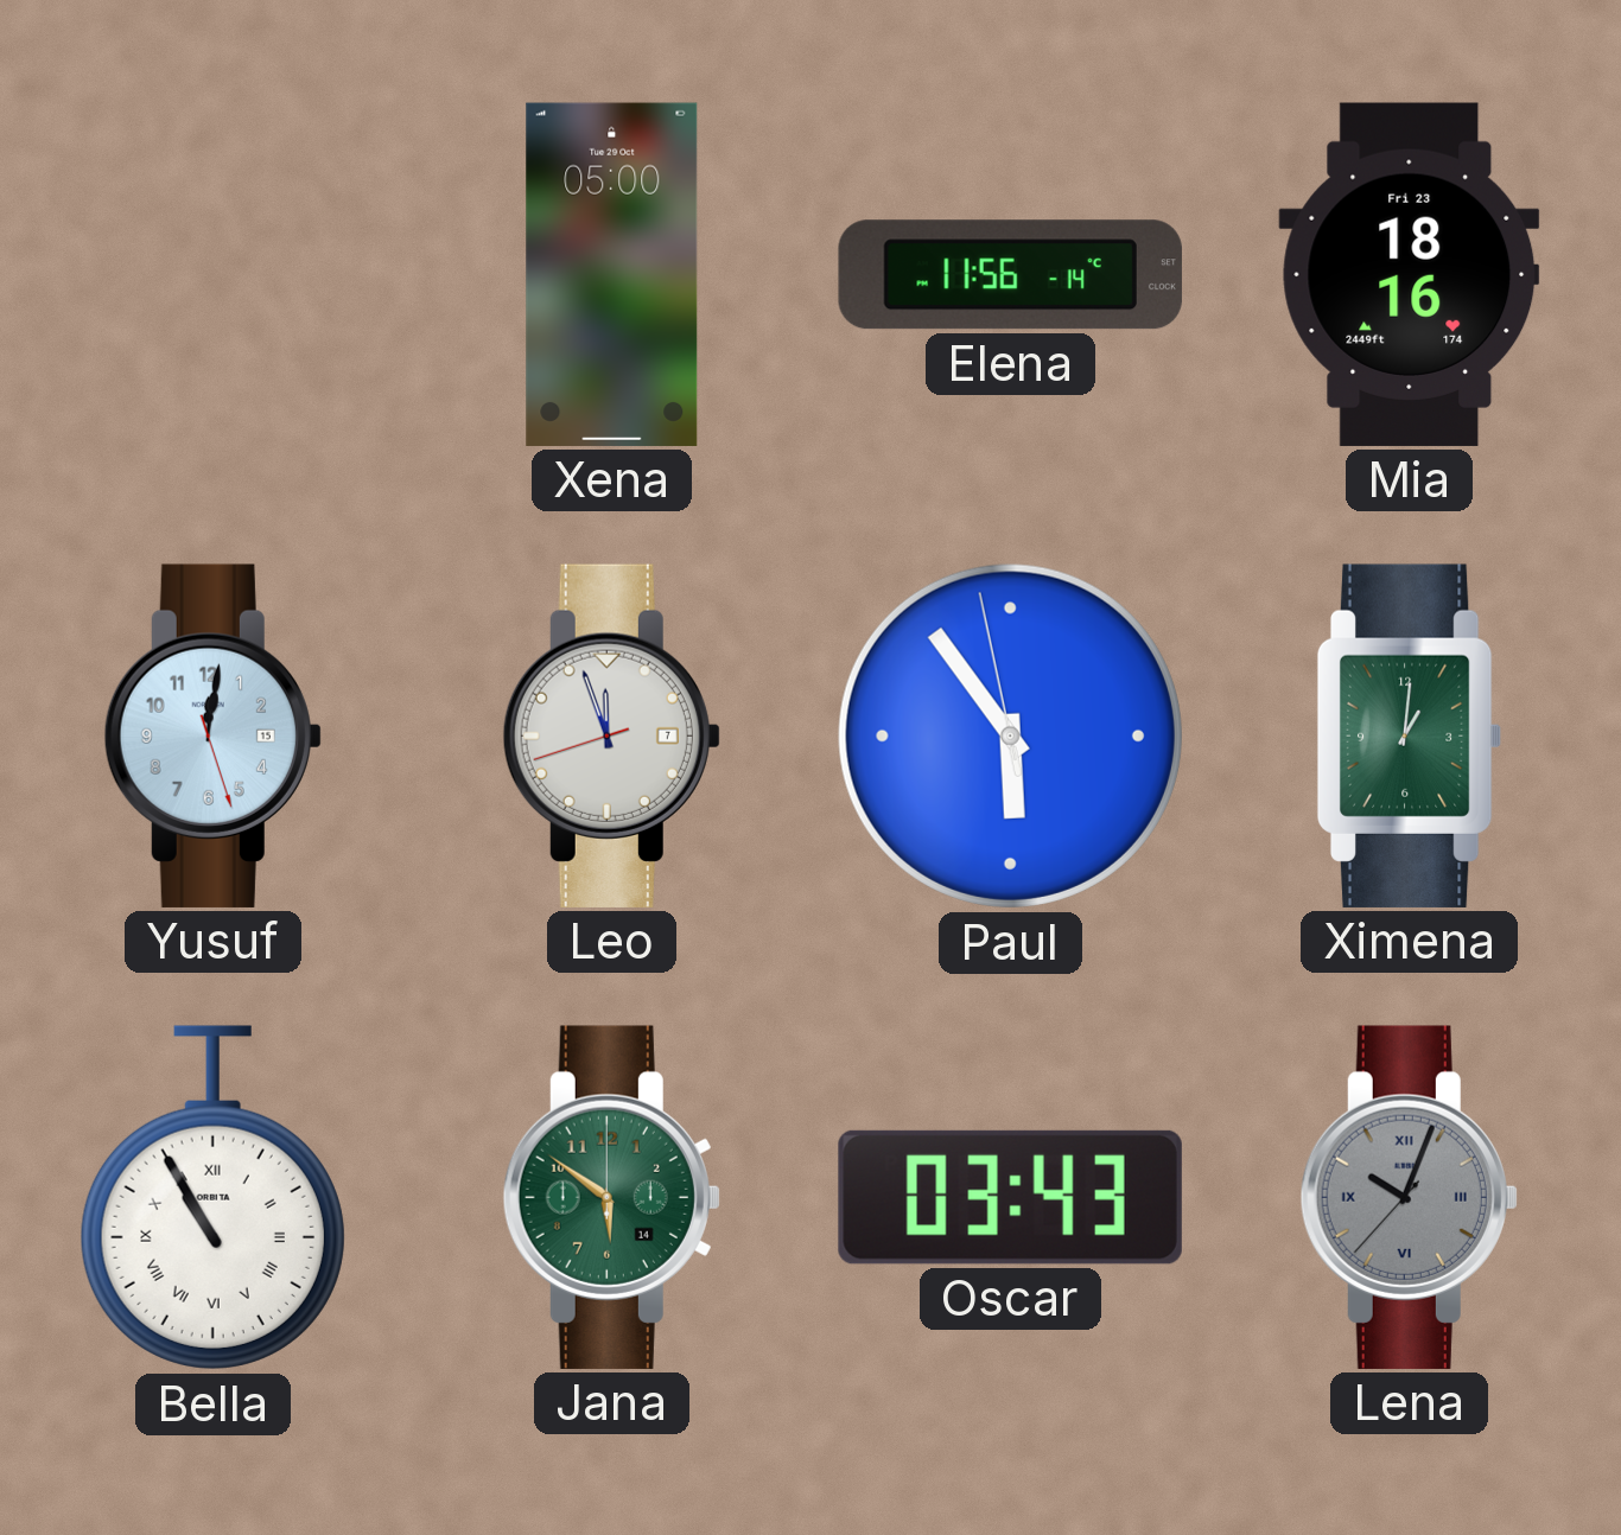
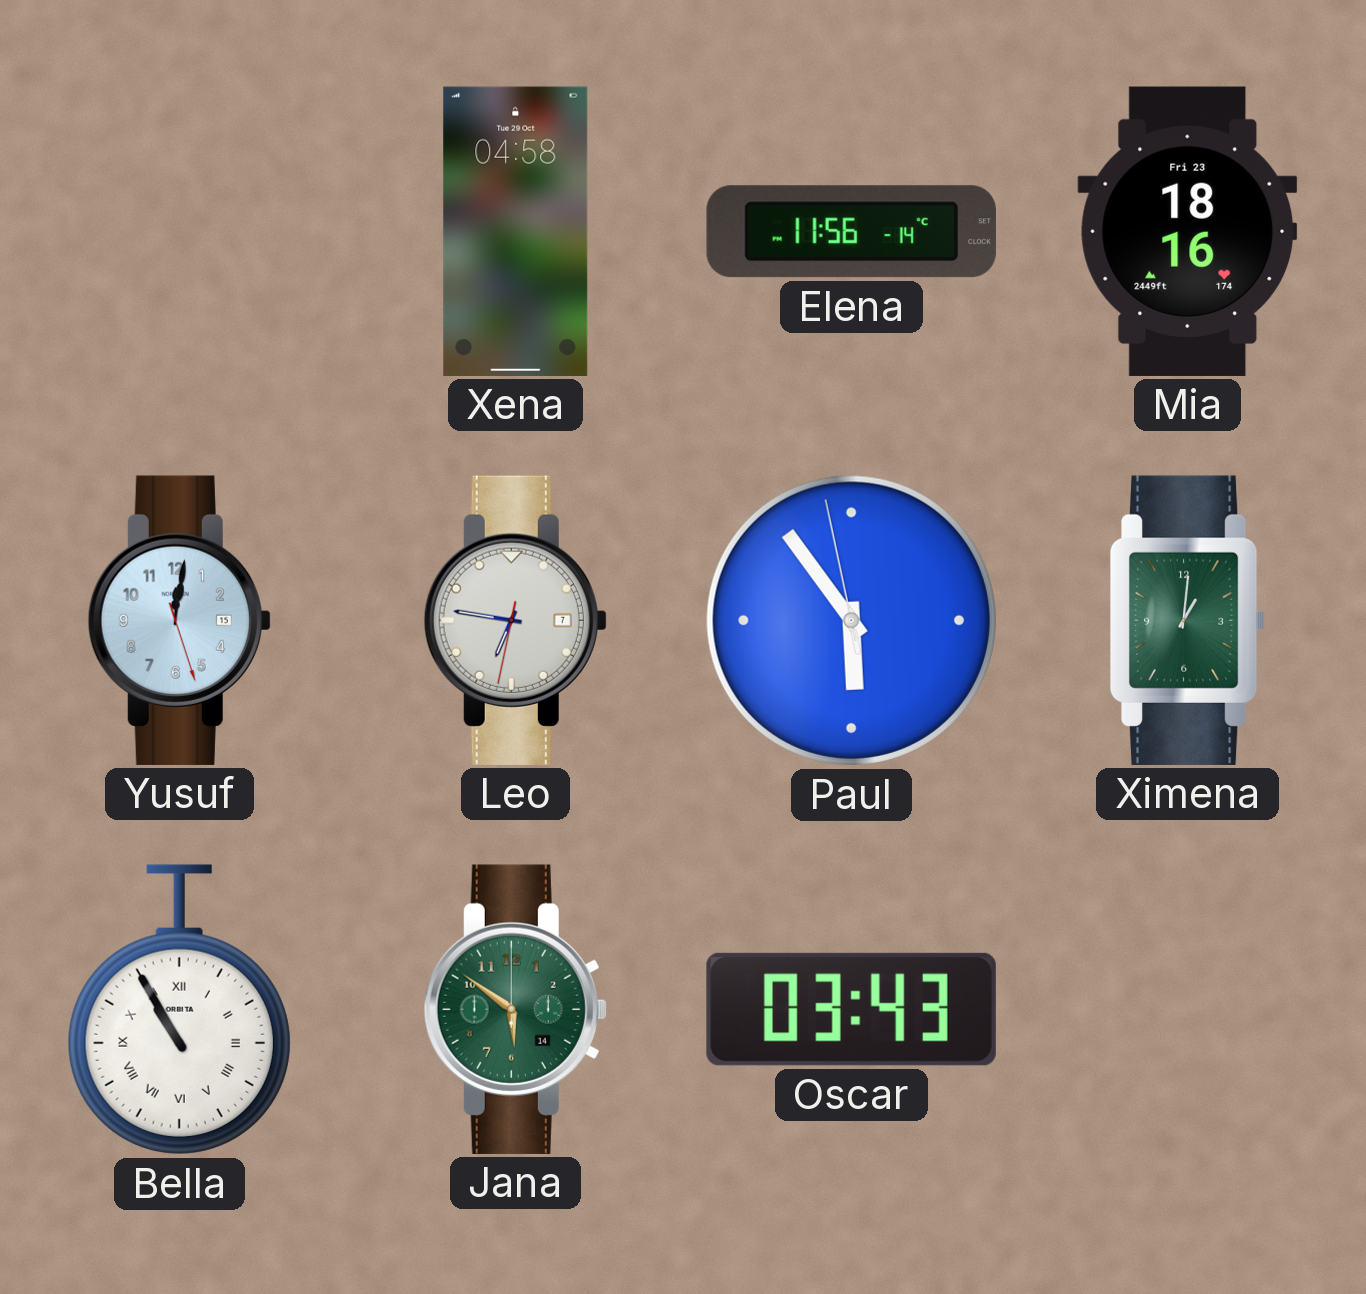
Xena: 05:00 -> 04:58 (516, 231)
Leo: 11:56 -> 6:46 (515, 620)
Lena: 10:03 -> none (1409, 1197)
